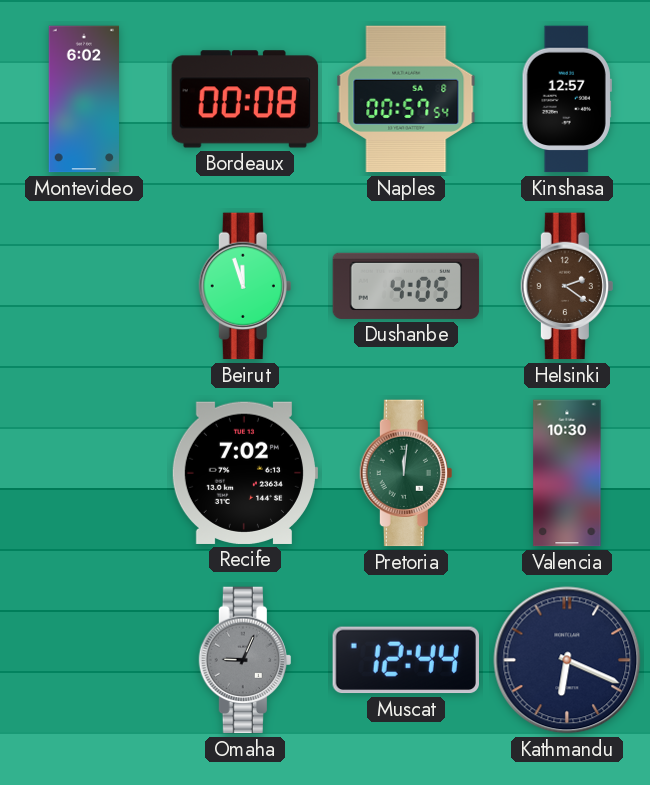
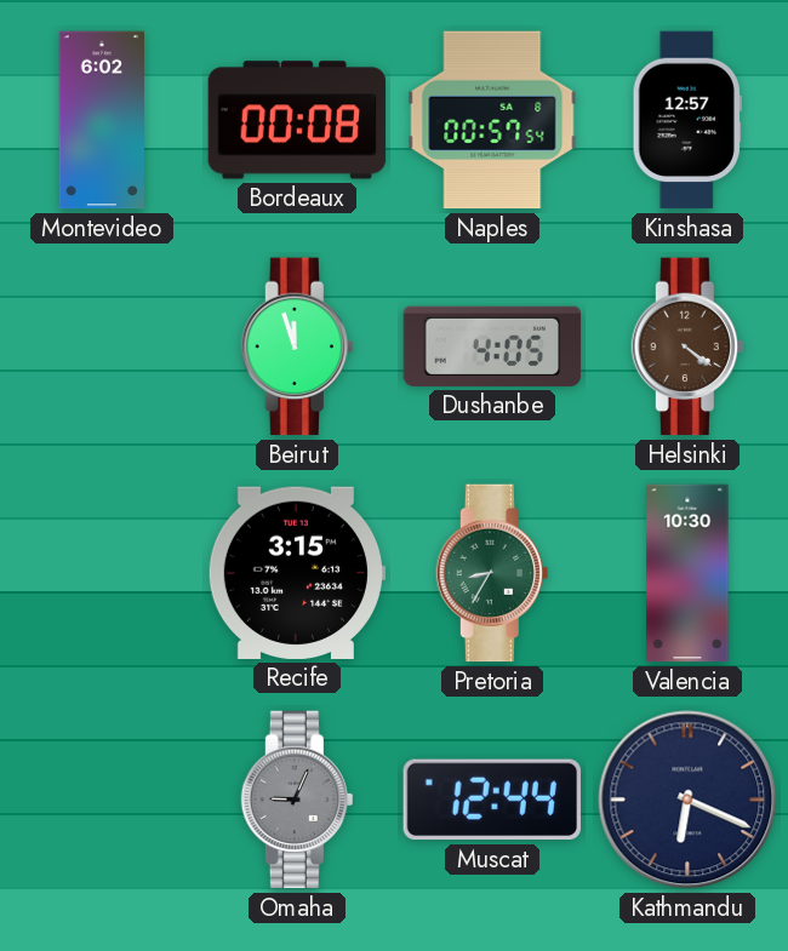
Helsinki: 2:21 -> 4:21 (686, 346)
Recife: 7:02 -> 3:15 (296, 573)
Pretoria: 12:01 -> 8:35 (491, 573)
